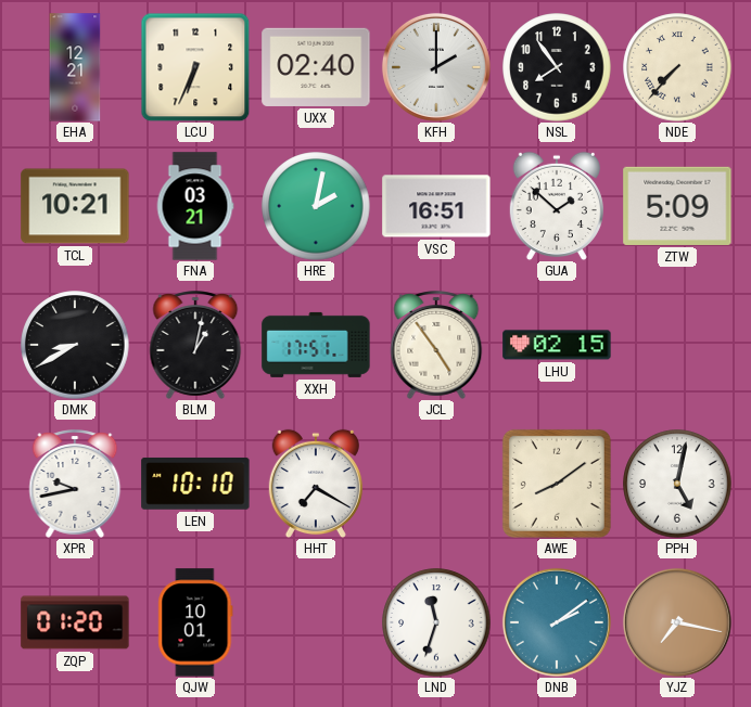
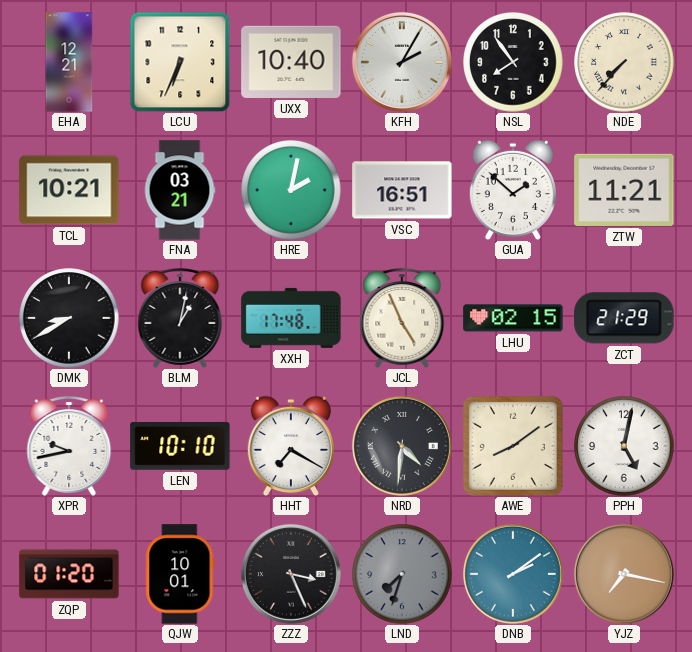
UXX: 02:40 -> 10:40 (291, 62)
KFH: 2:00 -> 2:05 (402, 62)
ZTW: 5:09 -> 11:21 (624, 190)
XXH: 17:51 -> 17:48 (291, 318)
JCL: 4:54 -> 4:56 (402, 318)
ZCT: none -> 21:29 (624, 318)
NRD: none -> 4:31 (402, 446)
ZZZ: none -> 3:26 (291, 574)
LND: 11:33 -> 7:33 (402, 574)
LND dial: white -> grey (402, 574)
